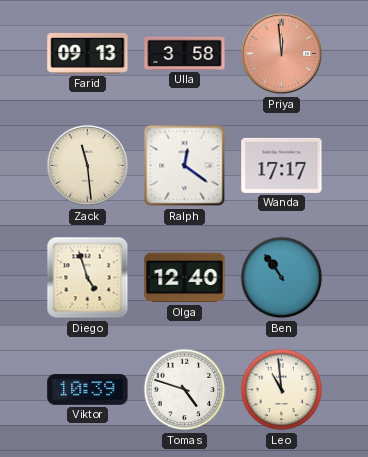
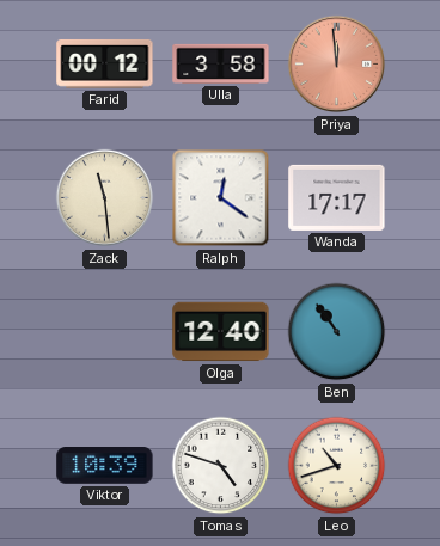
Farid: 09:13 -> 00:12 (105, 63)
Diego: 4:57 -> none (88, 278)
Leo: 10:59 -> 10:42 (337, 466)
